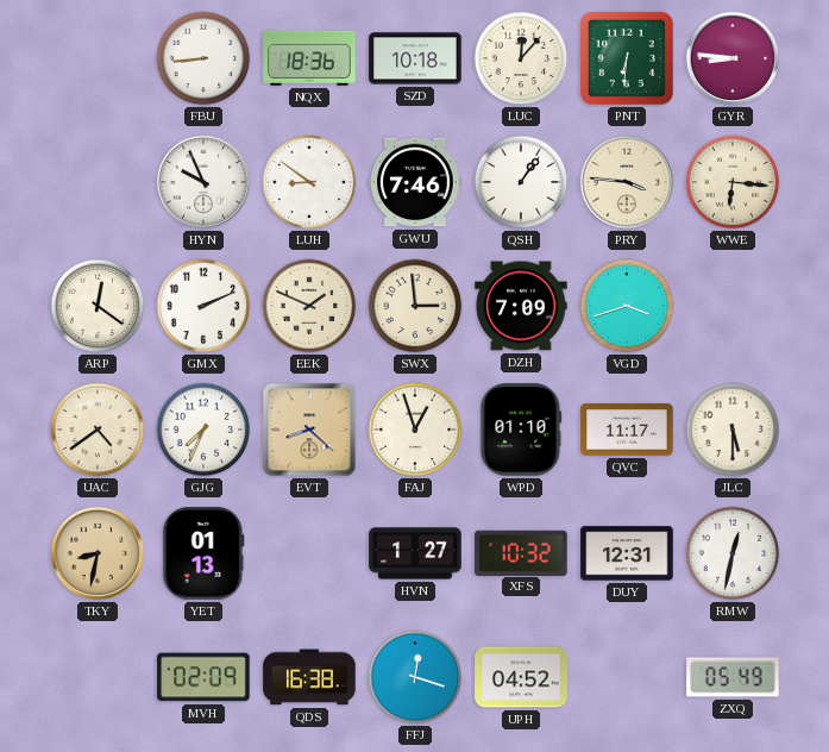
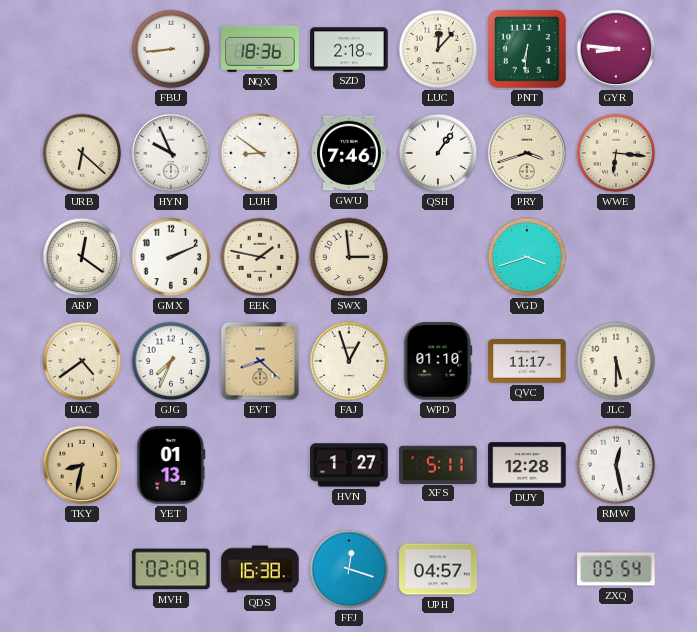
SZD: 10:18 -> 2:18 (349, 49)
URB: none -> 6:22 (82, 153)
PRY: 3:46 -> 3:42 (527, 153)
EEK: 1:49 -> 1:47 (260, 257)
DZH: 7:09 -> none (521, 306)
XFS: 10:32 -> 5:11 (438, 464)
DUY: 12:31 -> 12:28 (527, 465)
RMW: 12:32 -> 12:28 (616, 465)
UPH: 04:52 -> 04:57 (438, 569)
ZXQ: 05:49 -> 05:54 (616, 569)
